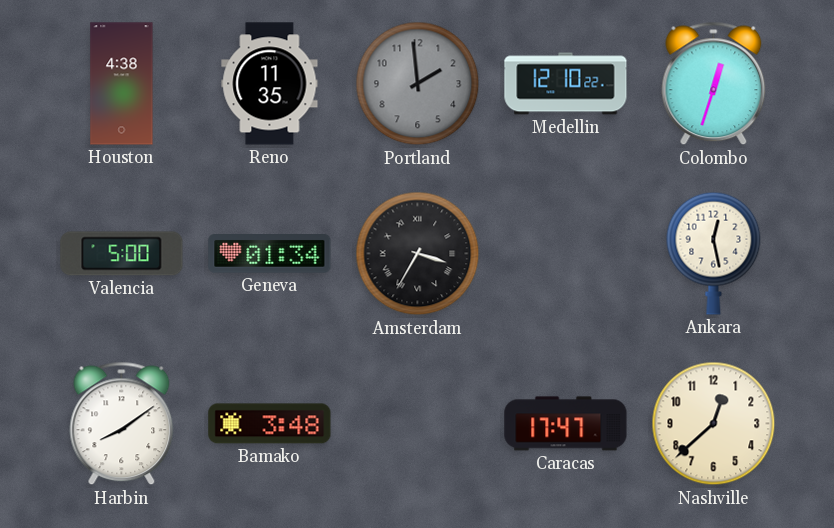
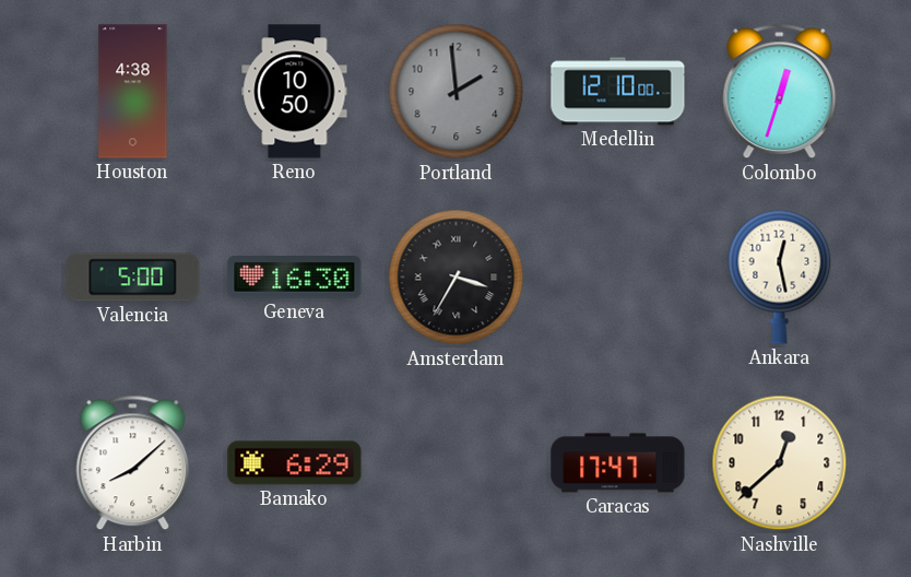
Reno: 11:35 -> 10:50 (295, 92)
Medellin: 12:10:22 -> 12:10:00 (618, 92)
Geneva: 01:34 -> 16:30 (295, 278)
Harbin: 8:09 -> 8:08 (133, 463)
Bamako: 3:48 -> 6:29 (295, 463)
